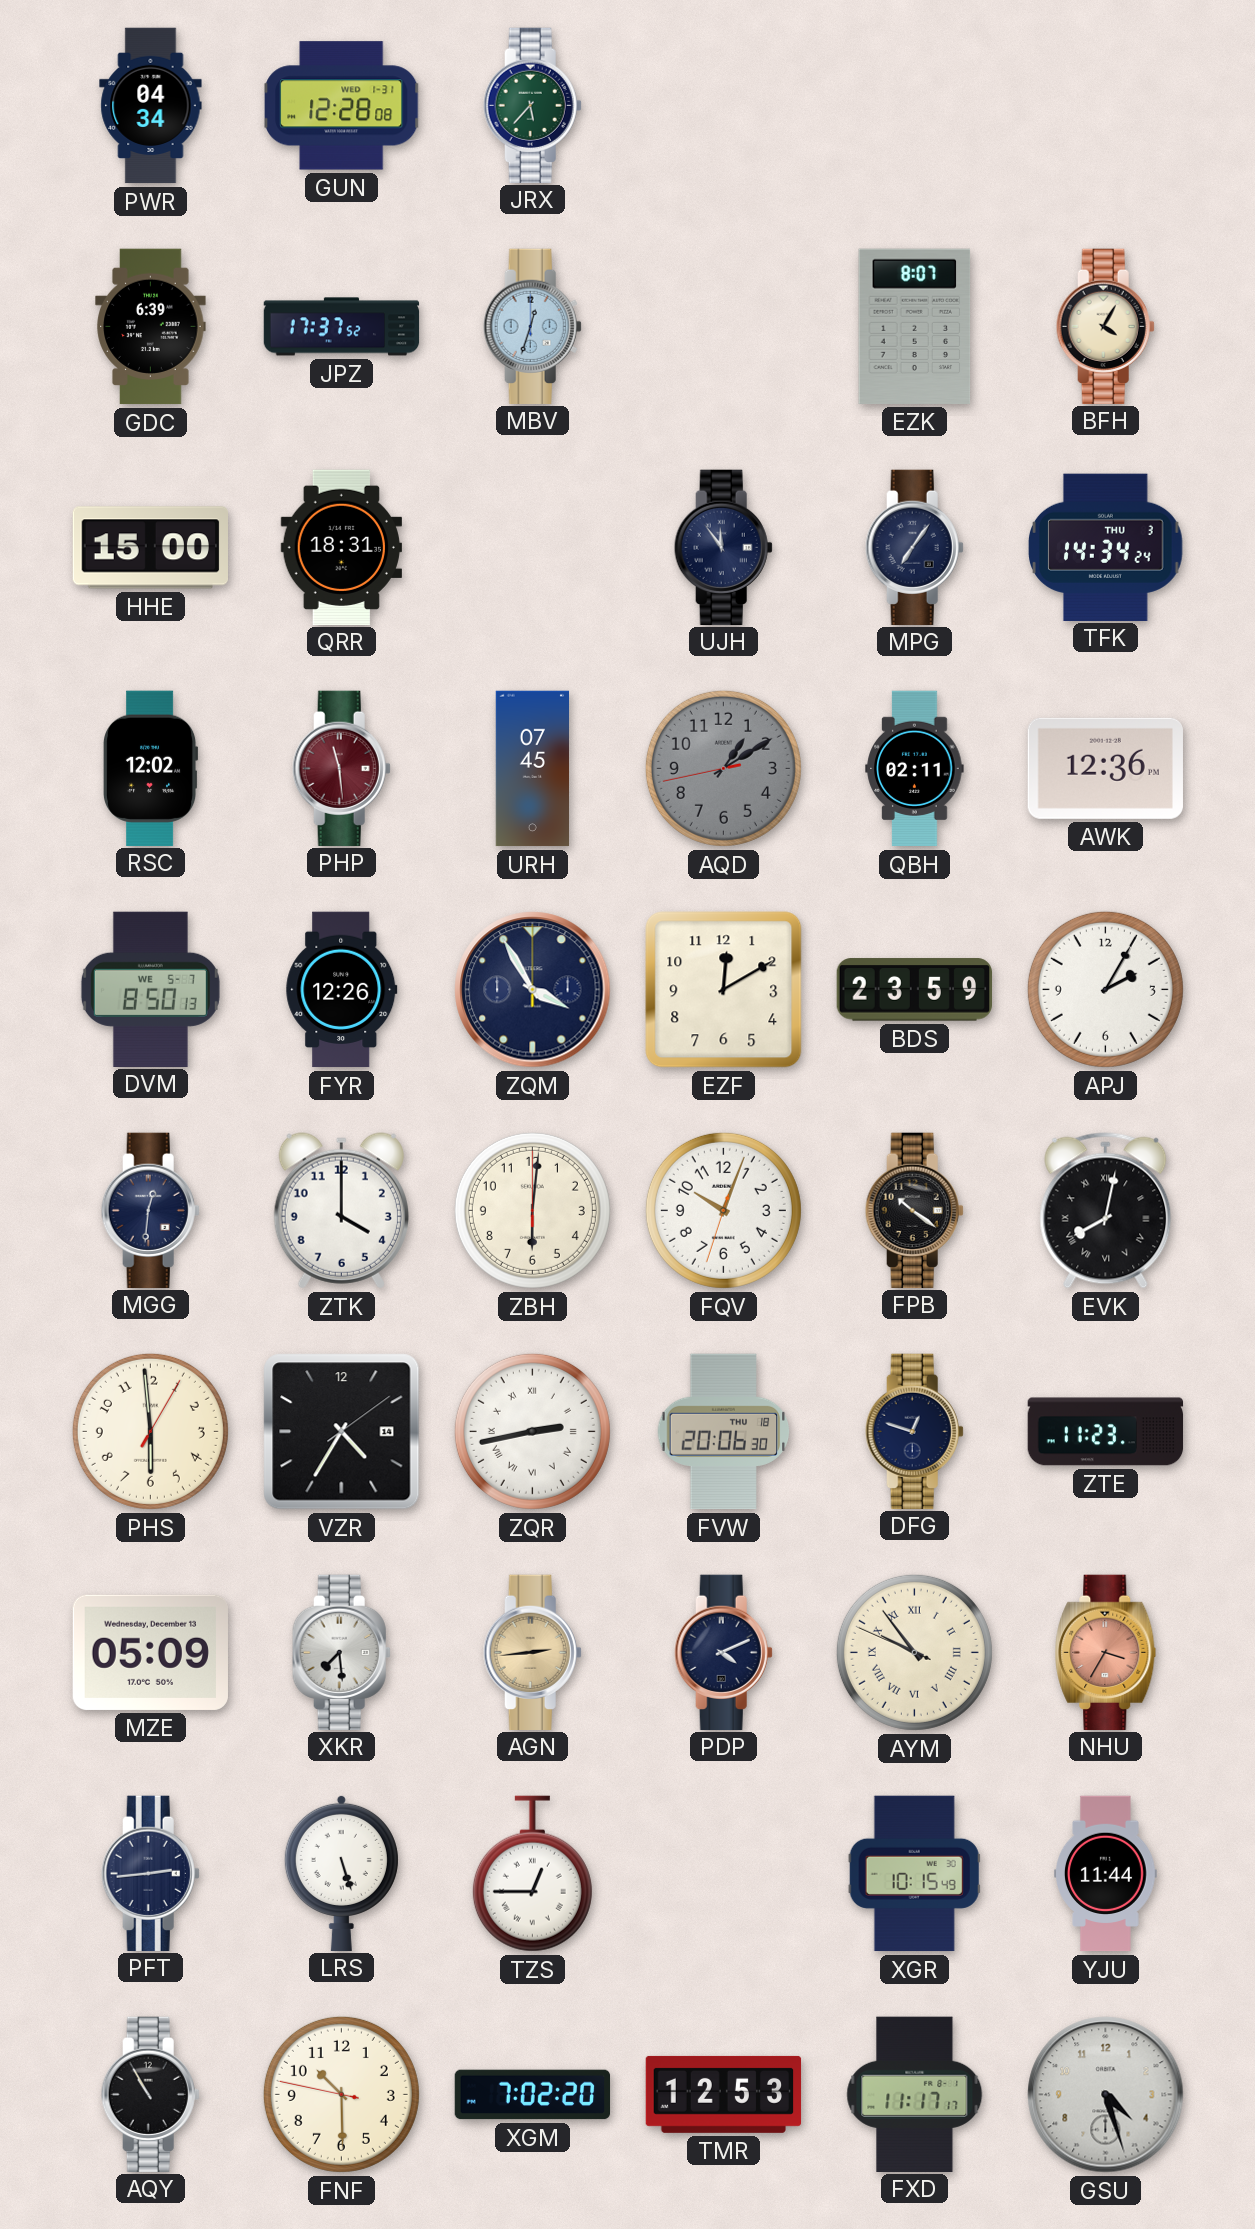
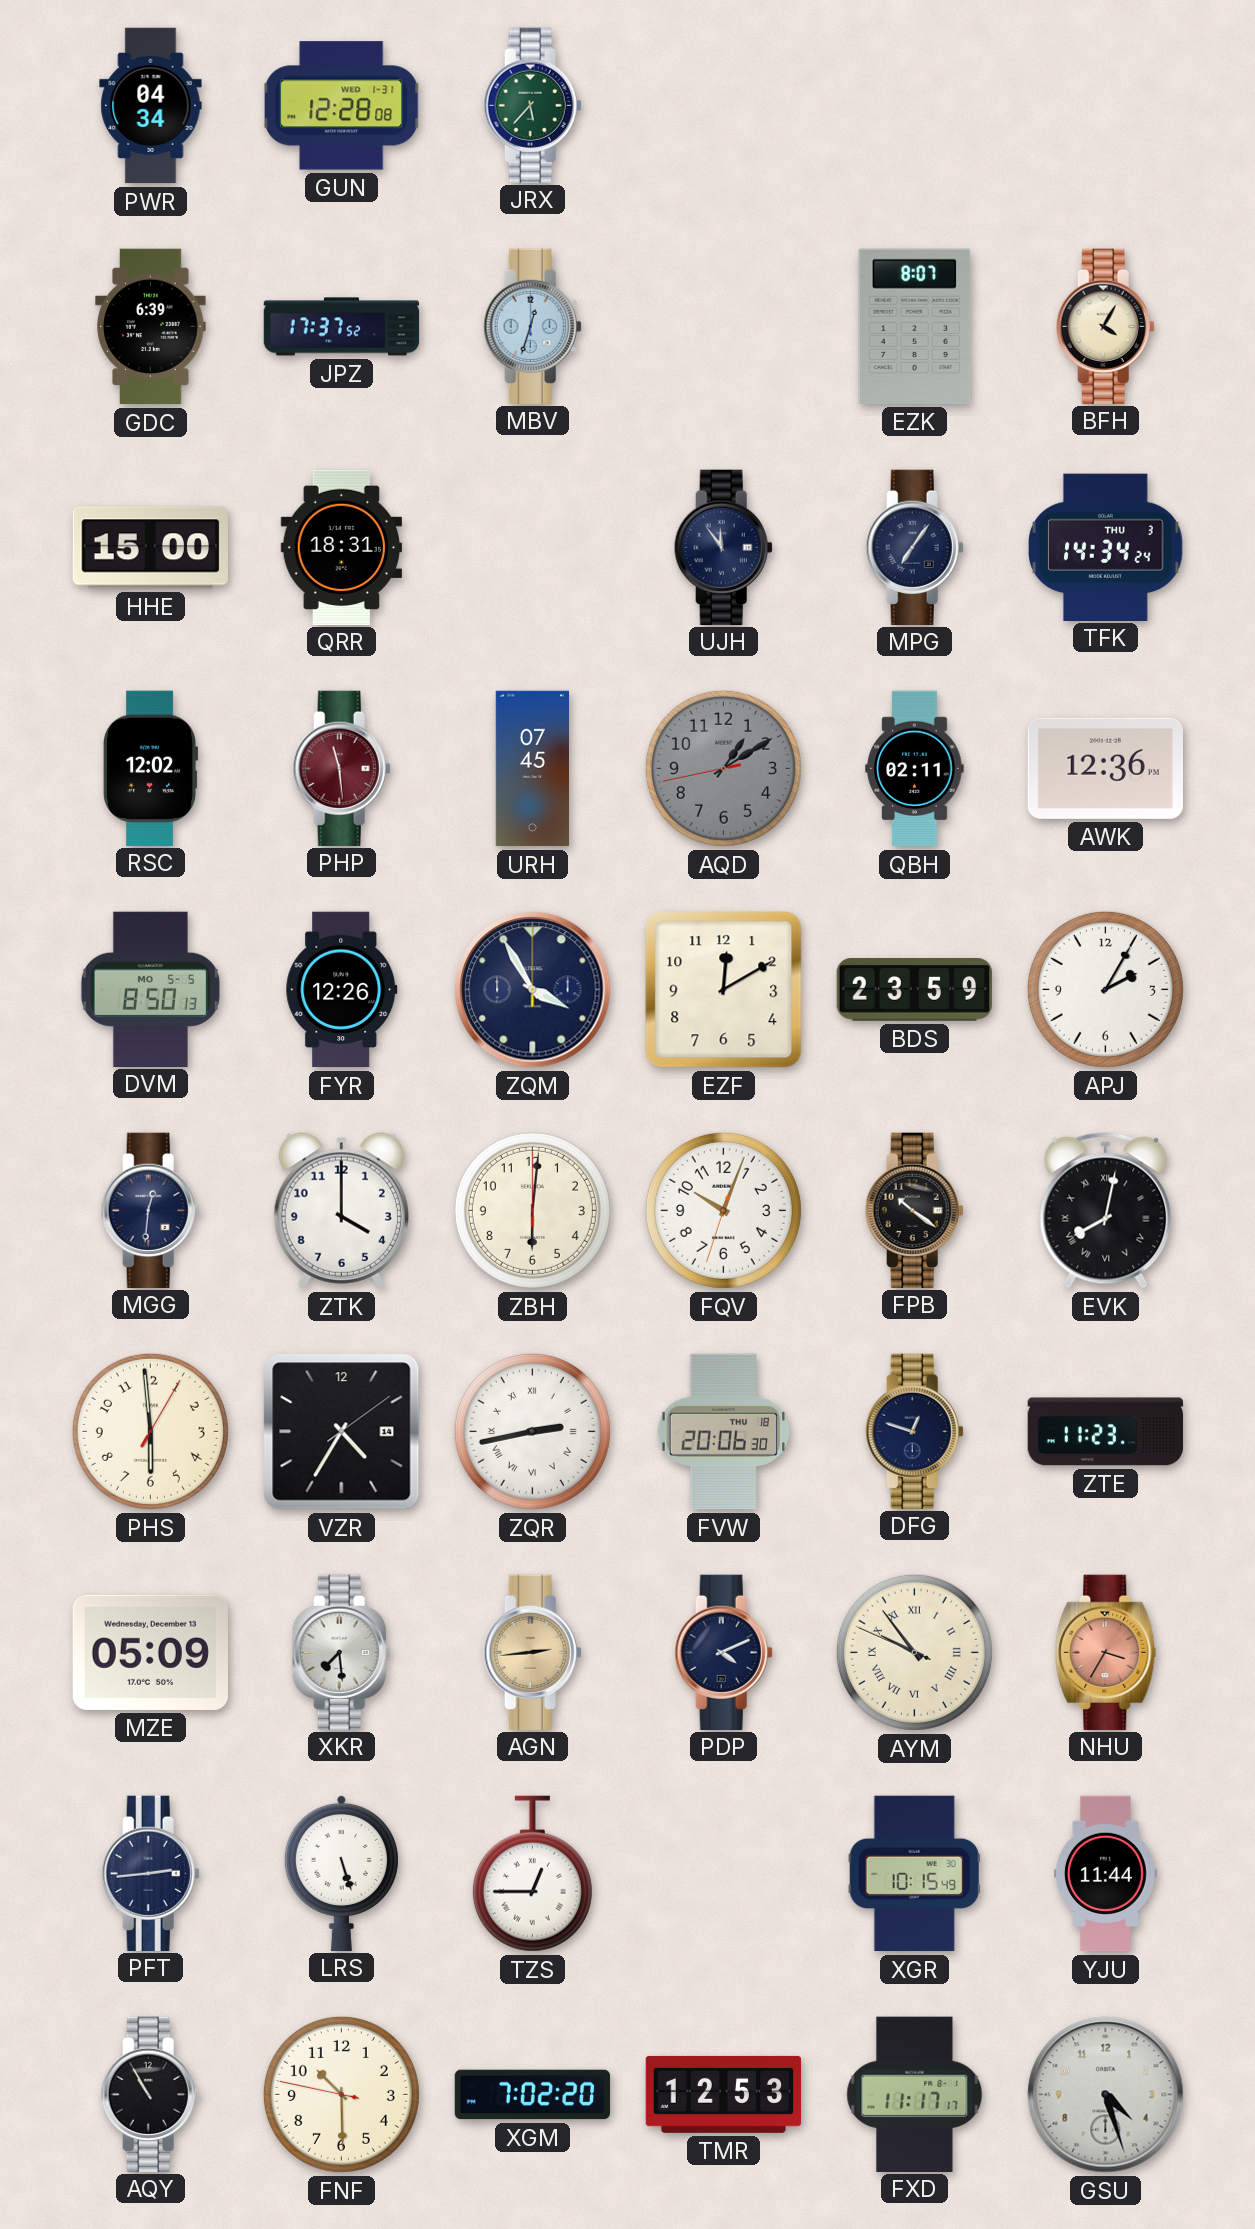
DVM date: WE 5-7 -> MO 5-5 (150, 989)
